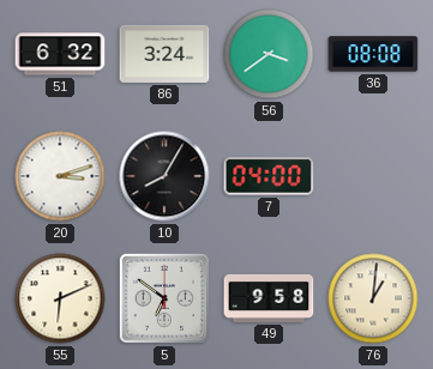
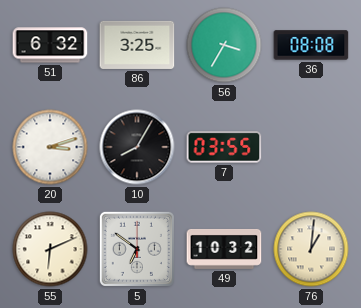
86: 3:24 -> 3:25 (137, 45)
56: 3:39 -> 3:35 (224, 45)
7: 04:00 -> 03:55 (224, 147)
49: 9:58 -> 10:32 (224, 249)
